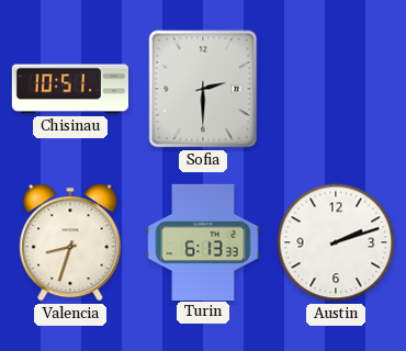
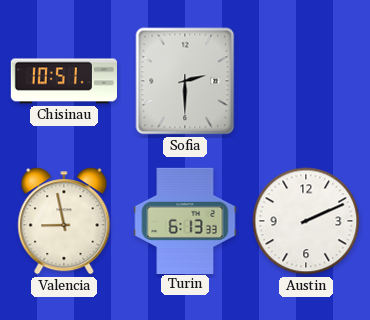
Valencia: 8:33 -> 8:58 (64, 221)
Austin: 2:12 -> 2:11 (306, 221)
